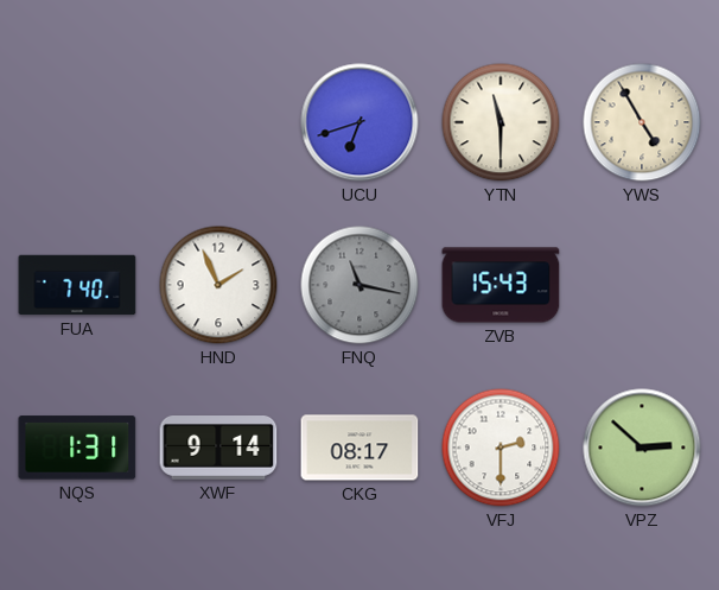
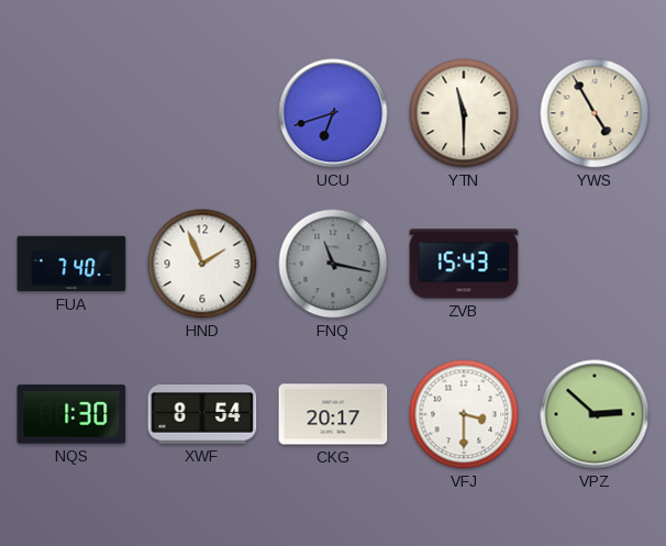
NQS: 1:31 -> 1:30 (71, 414)
XWF: 9:14 -> 8:54 (202, 415)
CKG: 08:17 -> 20:17 (333, 414)
VFJ: 2:30 -> 3:30 (464, 414)
